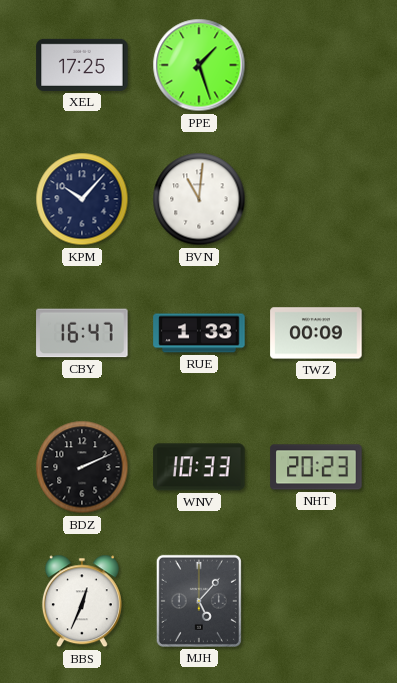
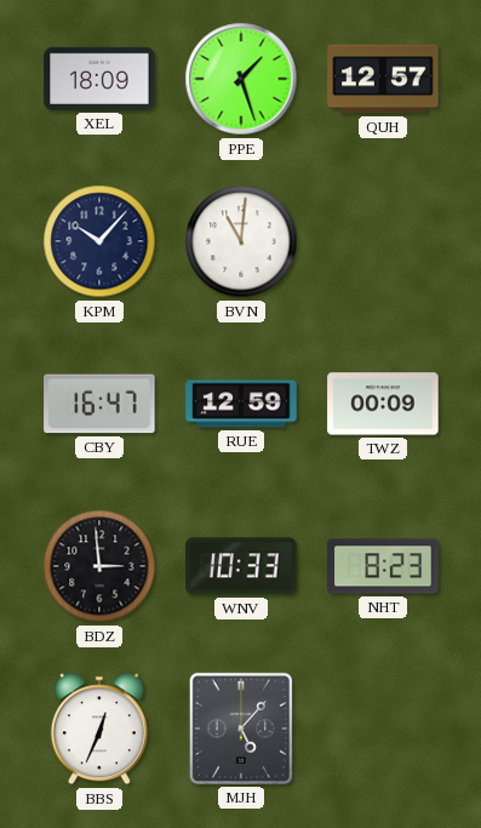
XEL: 17:25 -> 18:09 (99, 79)
QUH: none -> 12:57 (383, 79)
RUE: 1:33 -> 12:59 (241, 404)
BDZ: 2:11 -> 2:59 (99, 566)
NHT: 20:23 -> 8:23 (383, 566)
